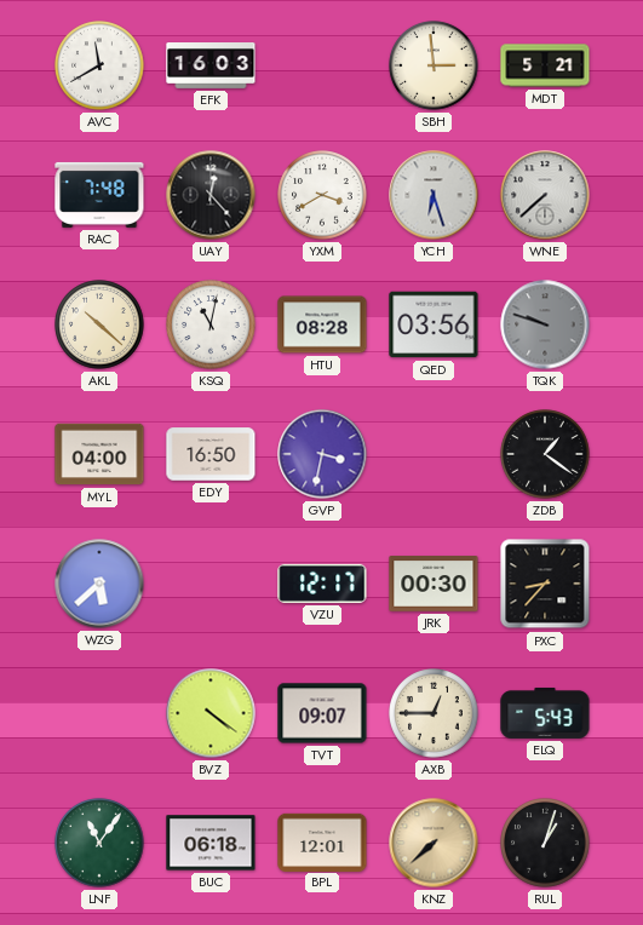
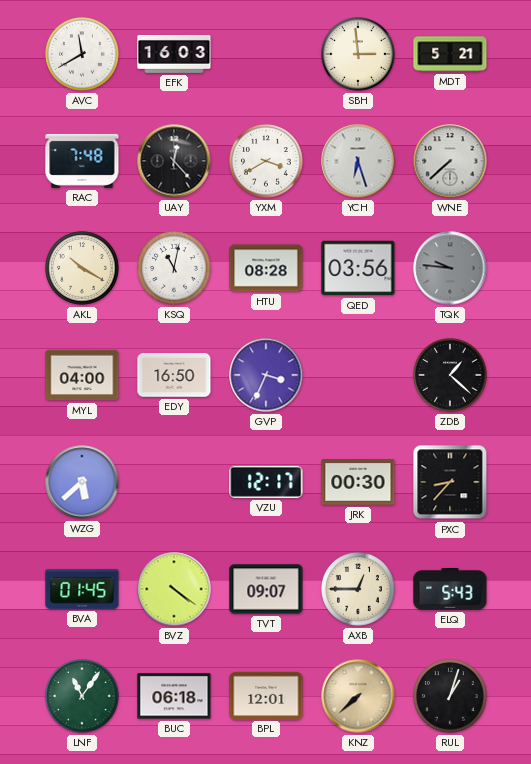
AKL: 10:22 -> 10:20 (82, 268)
TQK: 9:48 -> 9:46 (450, 268)
GVP: 3:32 -> 3:34 (266, 375)
ZDB: 1:21 -> 1:22 (450, 375)
BVA: none -> 01:45 (82, 589)
